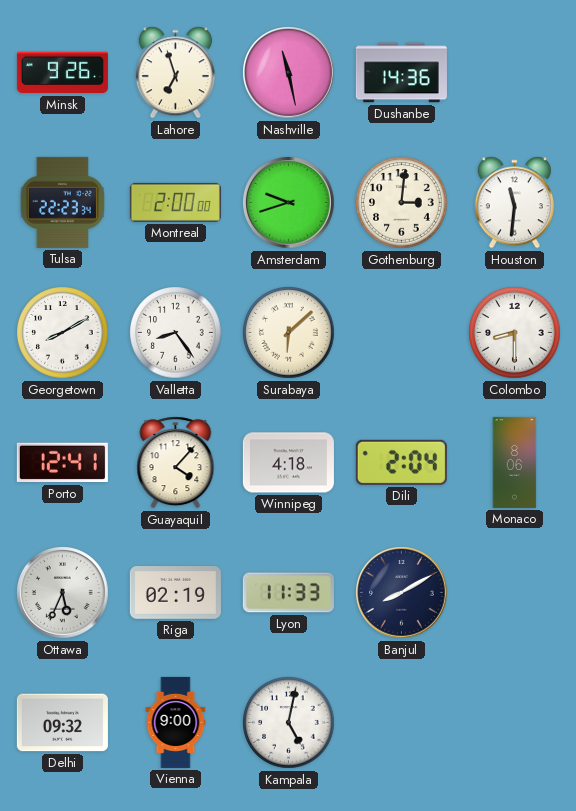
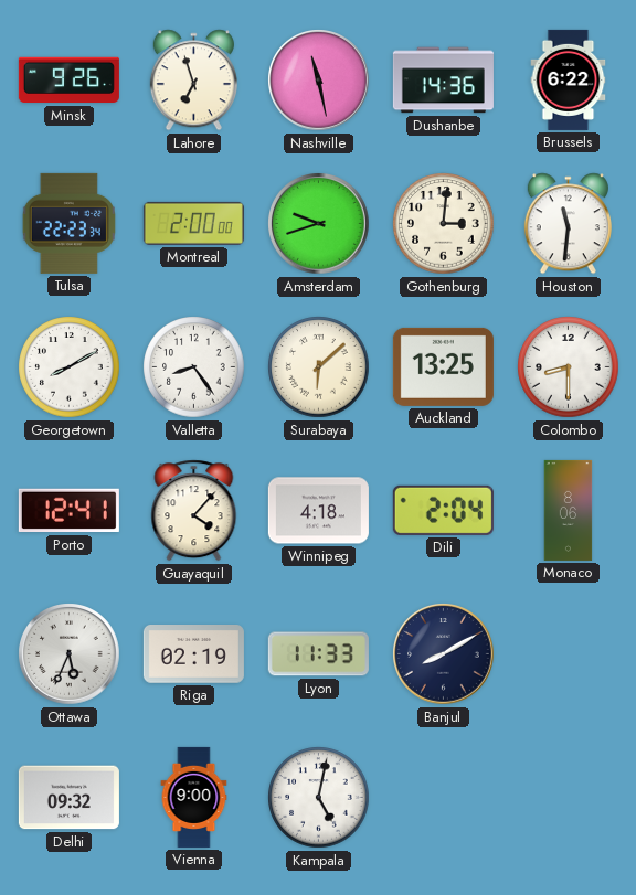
Brussels: none -> 6:22 (569, 79)
Auckland: none -> 13:25 (443, 366)
